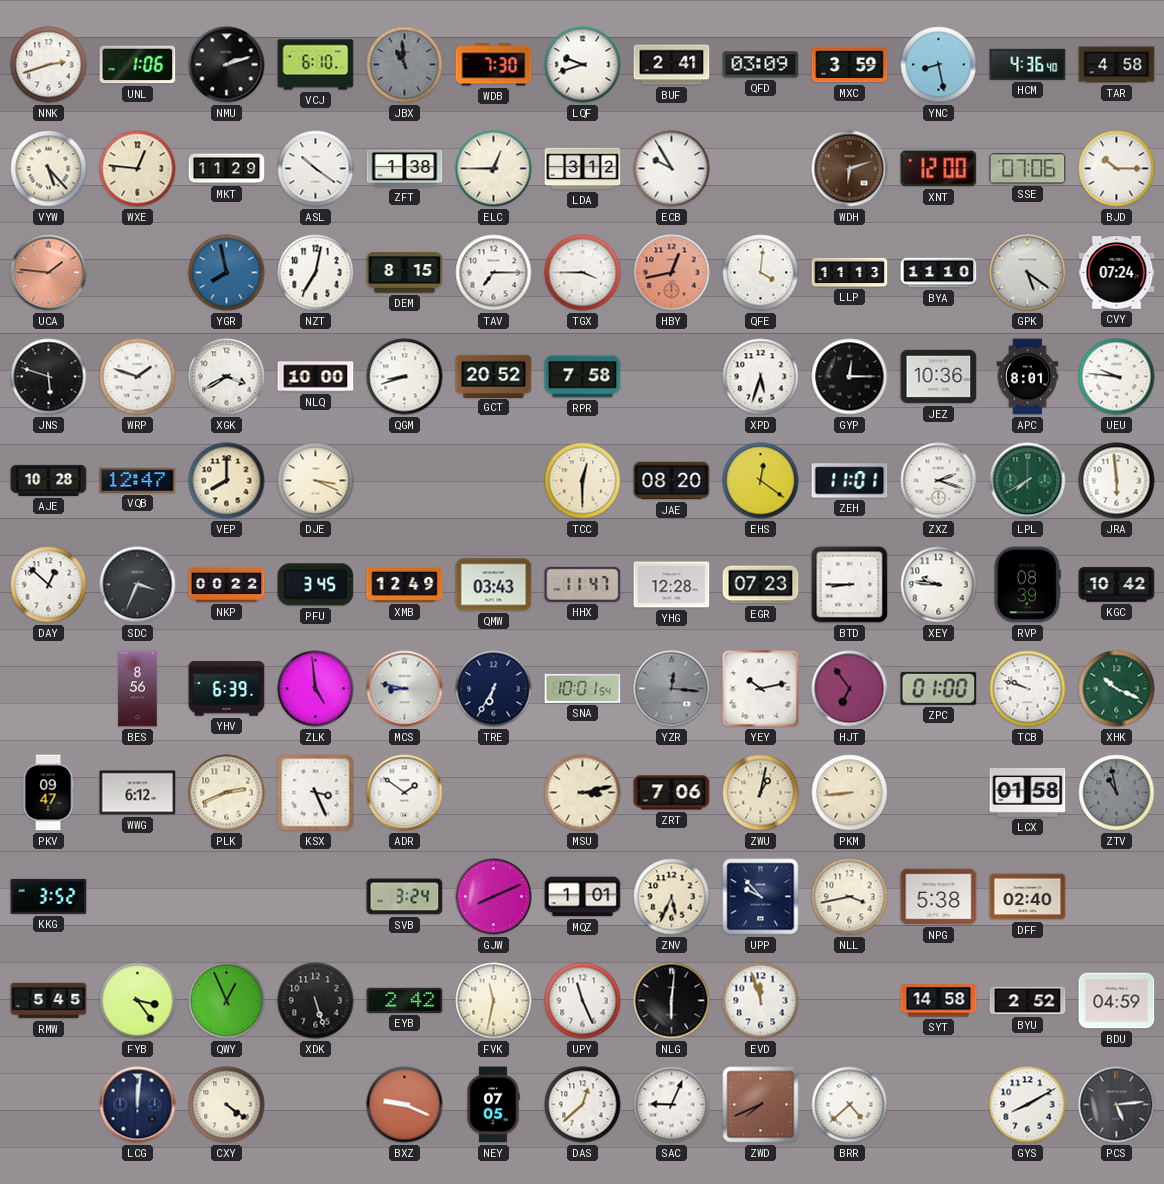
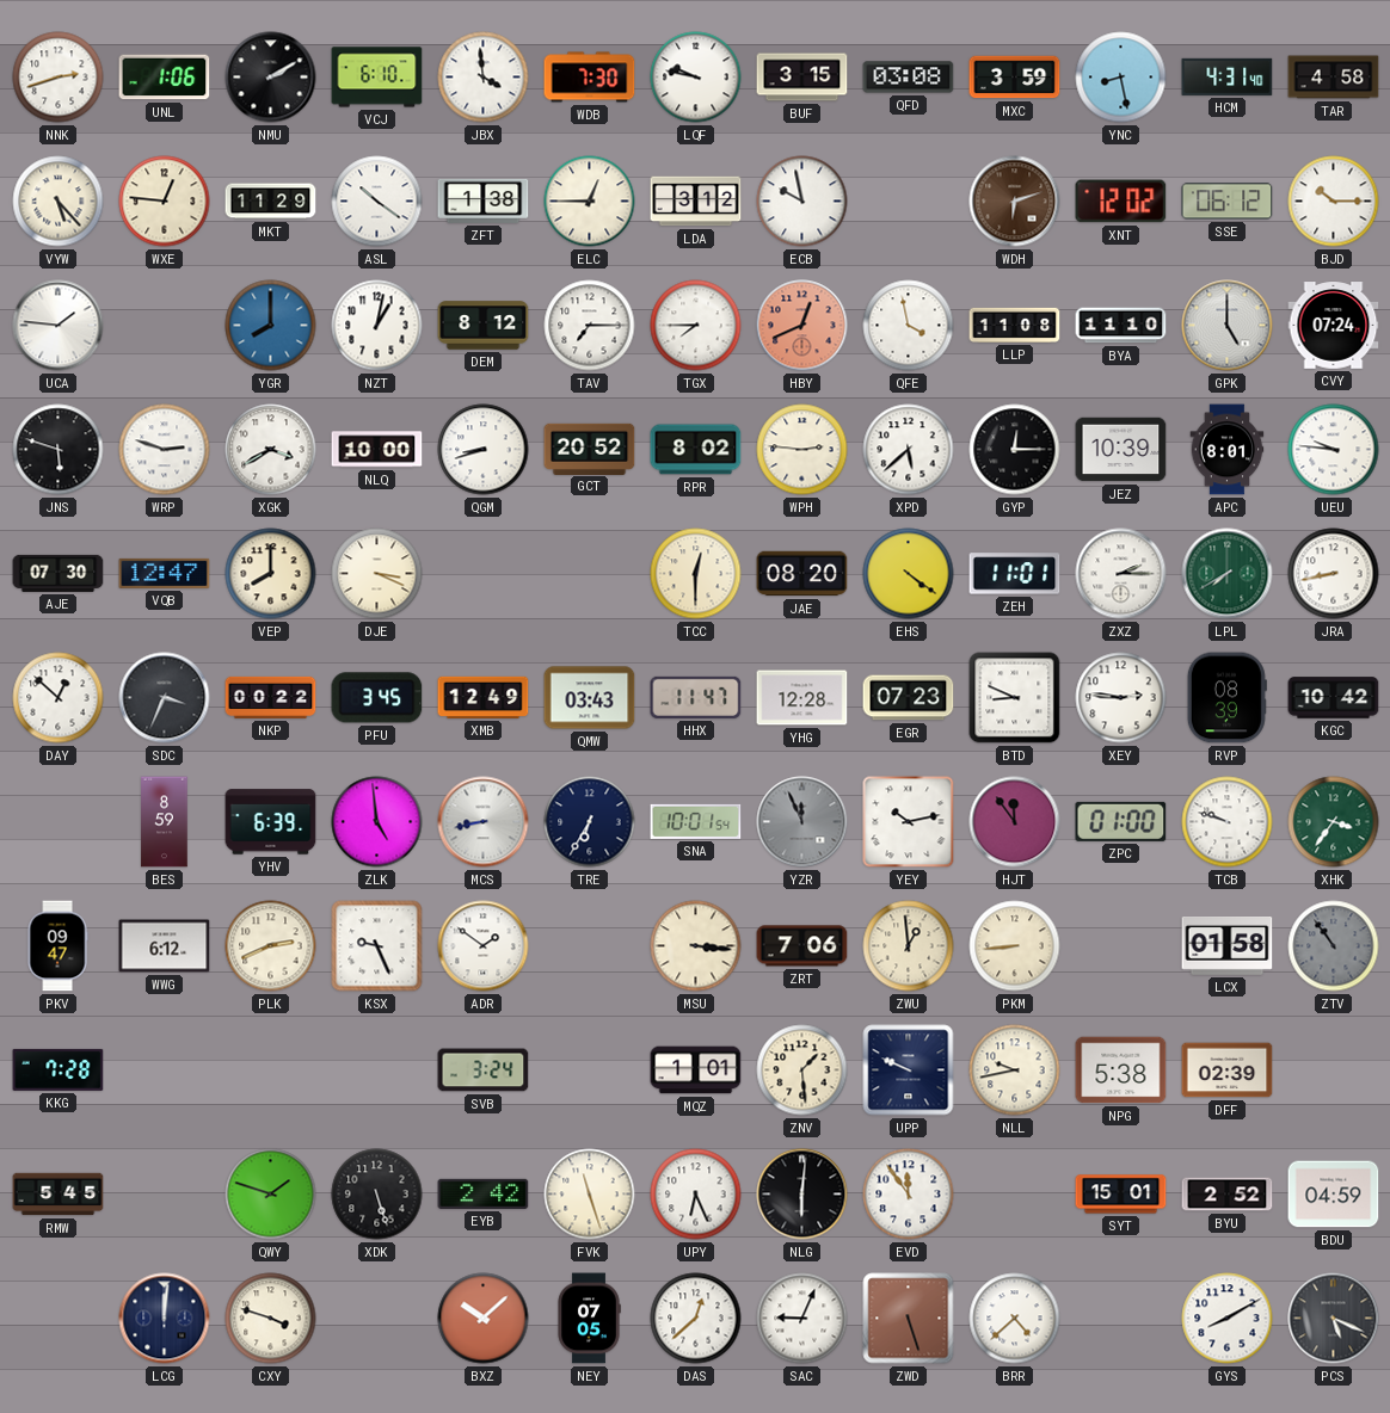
NMU: 2:12 -> 2:10 (271, 78)
JBX: 10:59 -> 3:59 (484, 78)
JBX dial: grey -> white (484, 78)
LQF: 9:42 -> 9:47 (696, 78)
BUF: 2:41 -> 3:15 (802, 78)
QFD: 03:09 -> 03:08 (909, 78)
HCM: 4:36 -> 4:31 (1228, 76)
ECB: 9:55 -> 9:58 (802, 202)
XNT: 12:00 -> 12:02 (1121, 202)
SSE: 07:06 -> 06:12 (1228, 202)
UCA dial: salmon -> white (59, 326)
YGR: 7:58 -> 8:00 (271, 326)
NZT: 7:02 -> 1:02 (377, 326)
DEM: 8:15 -> 8:12 (484, 326)
TGX: 3:45 -> 7:45 (696, 326)
HBY: 12:43 -> 12:41 (802, 326)
QFE: 4:01 -> 3:58 (909, 326)
LLP: 11:13 -> 11:08 (1015, 325)
GPK: 5:21 -> 5:00 (1228, 326)
WRP: 1:48 -> 2:48 (165, 450)
RPR: 7:58 -> 8:02 (696, 450)
WPH: none -> 2:46 (802, 450)
XPD: 5:33 -> 5:38 (909, 450)
JEZ: 10:36 -> 10:39 (1121, 450)
AJE: 10:28 -> 07:30 (59, 573)
EHS: 12:21 -> 4:21 (909, 574)
ZXZ: 2:18 -> 2:15 (1121, 574)
JRA: 5:59 -> 8:43 (1334, 574)
BTD: 8:45 -> 8:49 (1015, 698)
XEY: 9:46 -> 2:46 (1121, 698)
BES: 8:56 -> 8:59 (165, 822)
MCS: 8:47 -> 8:43 (484, 822)
YZR: 12:16 -> 11:56 (802, 822)
HJT: 6:54 -> 11:54 (1015, 822)
XHK: 10:19 -> 3:36 (1334, 822)
KSX: 3:26 -> 9:26 (377, 946)
MSU: 3:13 -> 3:16 (696, 946)
ZWU: 1:02 -> 12:59 (909, 946)
ZTV: 10:58 -> 10:54 (1334, 946)
KKG: 3:52 -> 7:28 (59, 1069)
GJW: 8:11 -> none (494, 897)
ZNV: 5:34 -> 1:29 (802, 1070)
UPP: 9:53 -> 9:49 (909, 1070)
NLL: 3:43 -> 9:43 (1015, 1070)
DFF: 02:40 -> 02:39 (1228, 1070)
FYB: 3:24 -> none (138, 1001)
QWY: 12:56 -> 1:48 (271, 1195)
FVK: 11:32 -> 11:27 (590, 1195)
UPY: 11:26 -> 6:26 (696, 1195)
EVD: 11:57 -> 11:54 (909, 1195)
SYT: 14:58 -> 15:01 (1121, 1195)
CXY: 4:21 -> 3:48 (271, 1319)
BXZ: 9:19 -> 10:08 (484, 1319)
ZWD: 7:41 -> 5:27 (909, 1319)
PCS: 5:14 -> 5:19 (1334, 1319)
